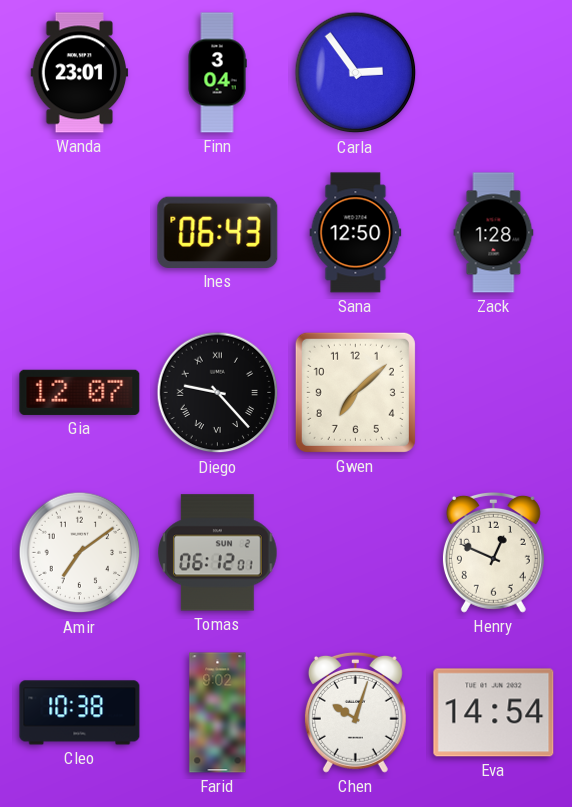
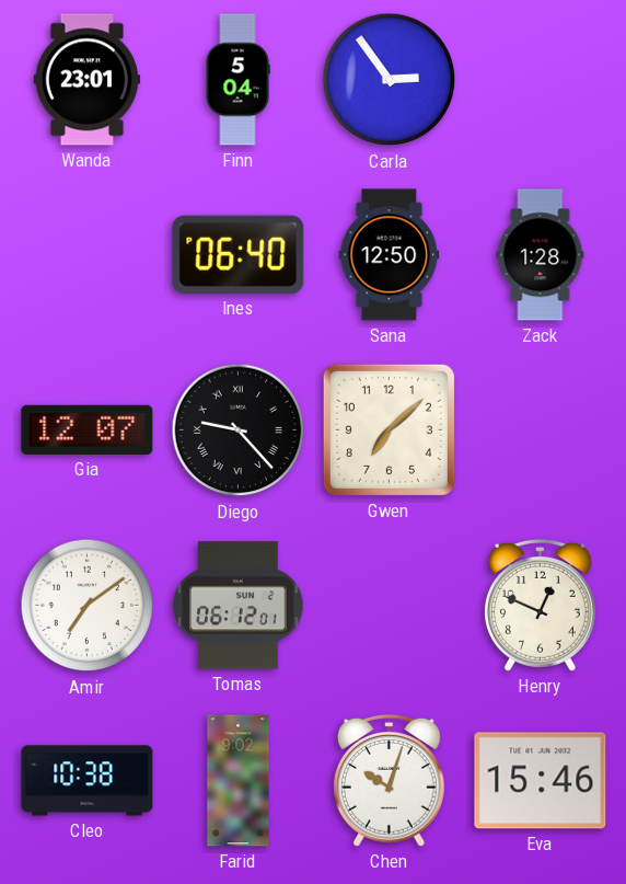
Finn: 3:04 -> 5:04 (237, 80)
Ines: 06:43 -> 06:40 (239, 254)
Eva: 14:54 -> 15:46 (541, 781)
